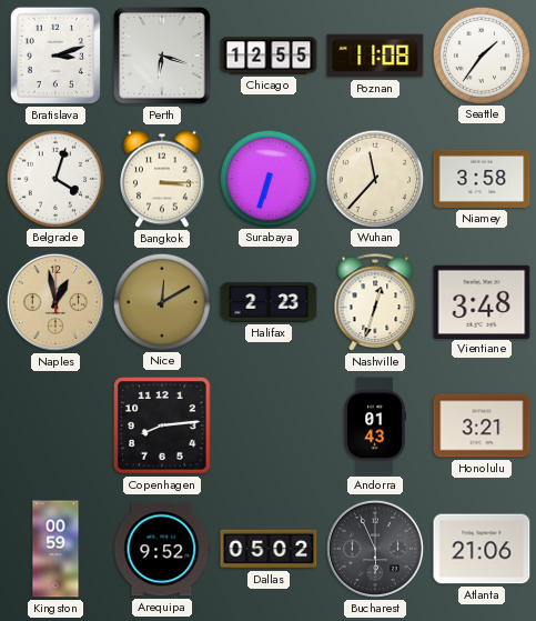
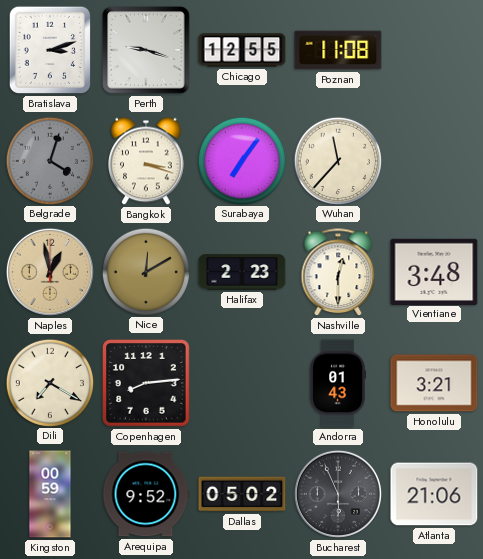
Perth: 6:18 -> 9:18 (146, 50)
Seattle: 1:36 -> none (481, 54)
Belgrade dial: white -> grey (49, 160)
Bangkok: 3:15 -> 3:18 (147, 161)
Surabaya: 6:33 -> 7:06 (241, 160)
Niamey: 3:58 -> none (482, 179)
Nashville: 12:33 -> 12:30 (338, 273)
Dili: none -> 7:20 (49, 382)
